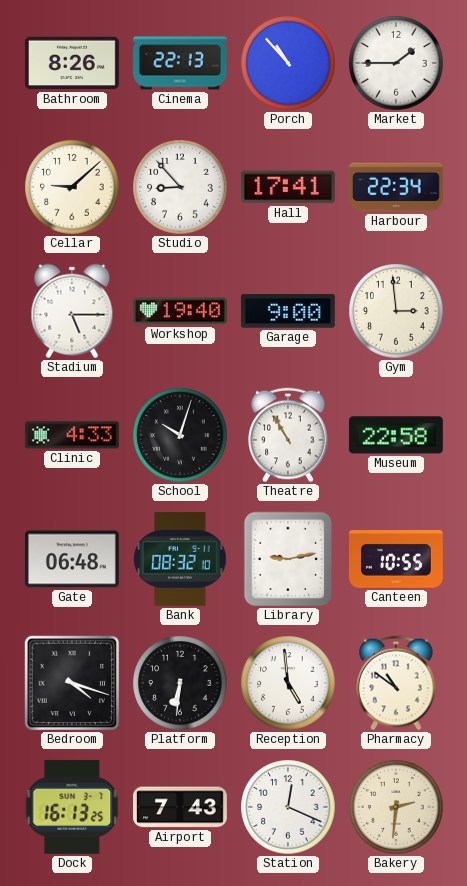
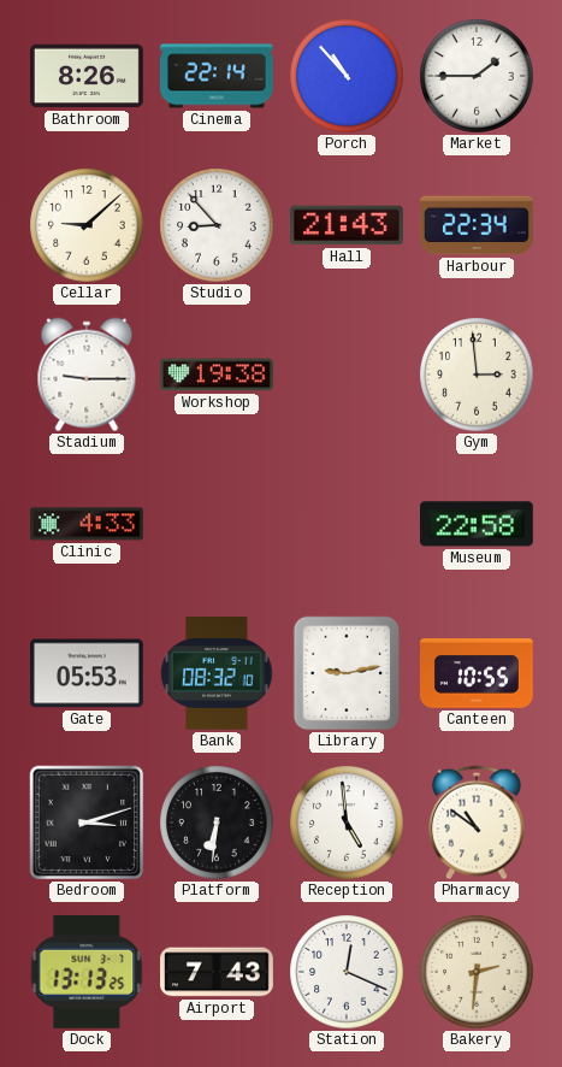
Cinema: 22:13 -> 22:14 (217, 76)
Hall: 17:41 -> 21:43 (347, 225)
Stadium: 5:15 -> 9:15 (87, 375)
Workshop: 19:40 -> 19:38 (217, 375)
Garage: 9:00 -> none (288, 311)
School: 10:03 -> none (180, 435)
Theatre: 10:55 -> none (288, 435)
Gate: 06:48 -> 05:53 (87, 673)
Bedroom: 4:18 -> 3:12 (87, 823)
Dock: 16:13 -> 13:13 (87, 972)
